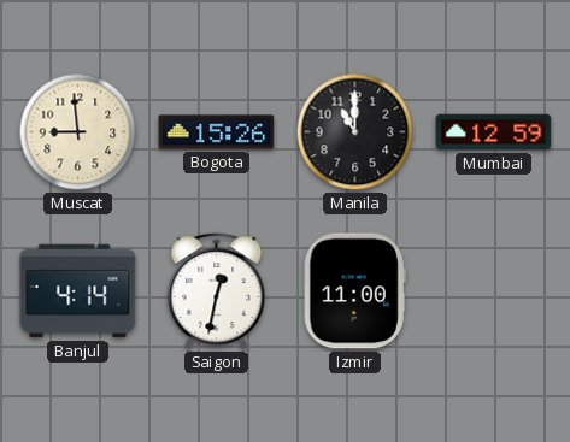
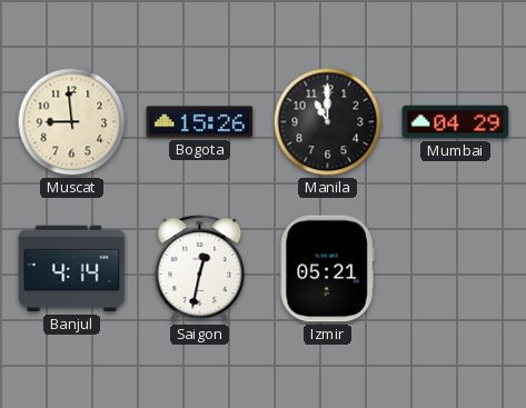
Mumbai: 12:59 -> 04:29 (456, 122)
Izmir: 11:00 -> 05:21 (327, 269)
